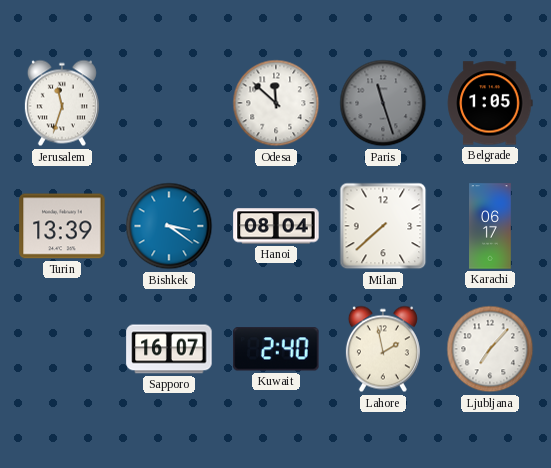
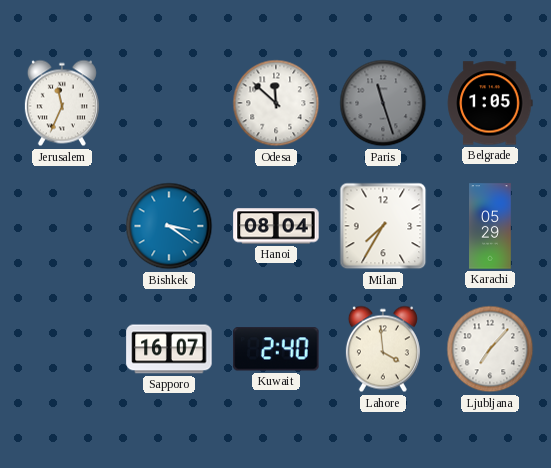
Jerusalem: 11:33 -> 11:34 (62, 103)
Turin: 13:39 -> none (62, 226)
Milan: 7:38 -> 7:35 (383, 226)
Karachi: 06:17 -> 05:29 (490, 226)
Lahore: 1:58 -> 3:59 (383, 349)
